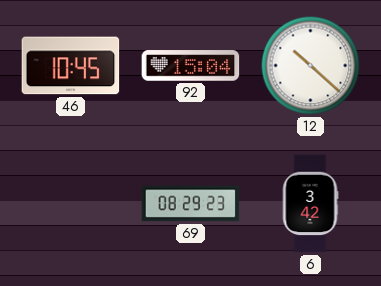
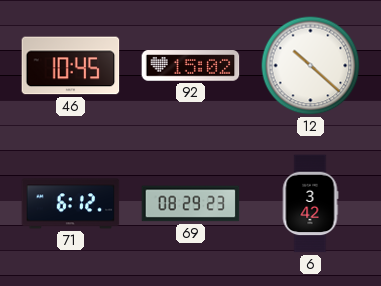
92: 15:04 -> 15:02 (191, 66)
71: none -> 6:12 (71, 204)
